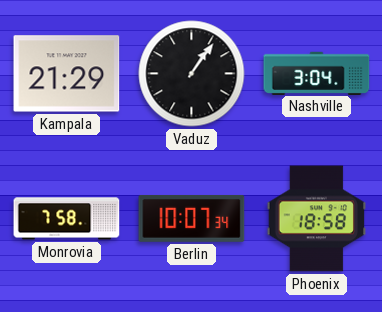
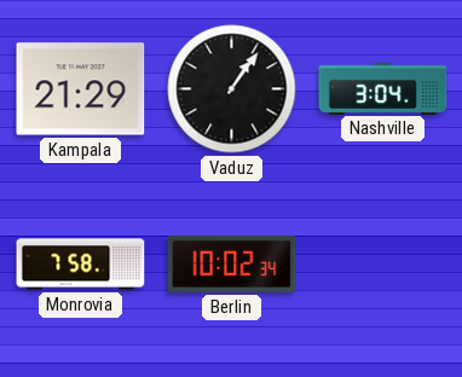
Berlin: 10:07 -> 10:02 (232, 265)
Phoenix: 18:58 -> none (316, 219)
